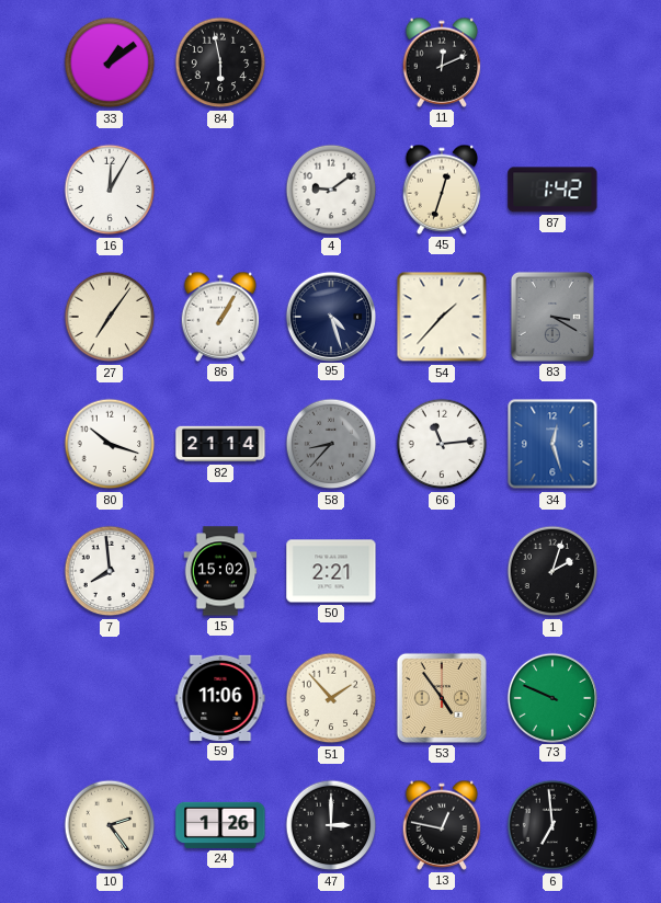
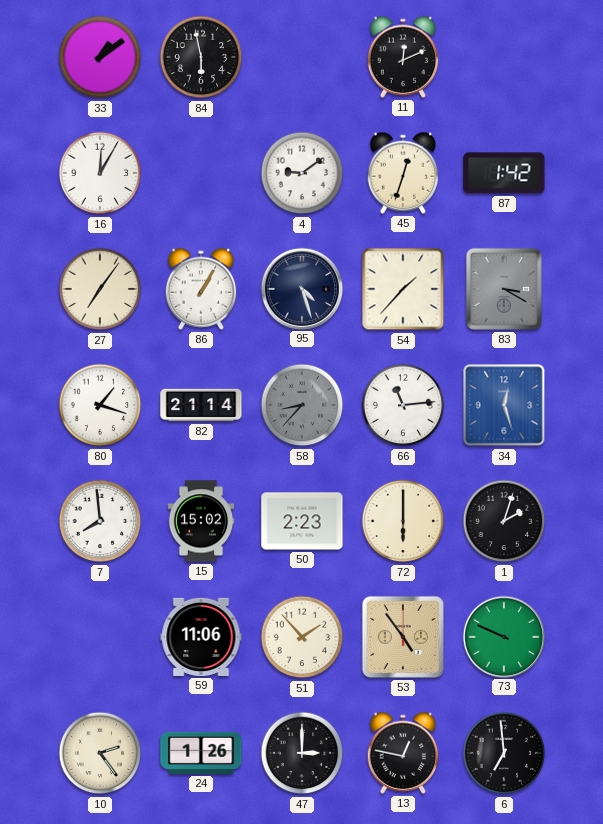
80: 10:18 -> 1:18 (100, 405)
50: 2:21 -> 2:23 (302, 521)
72: none -> 6:00 (403, 521)
